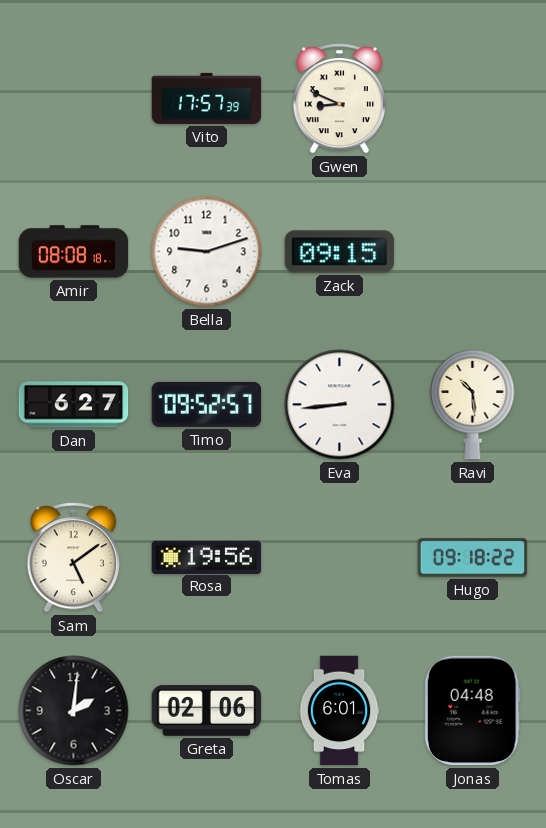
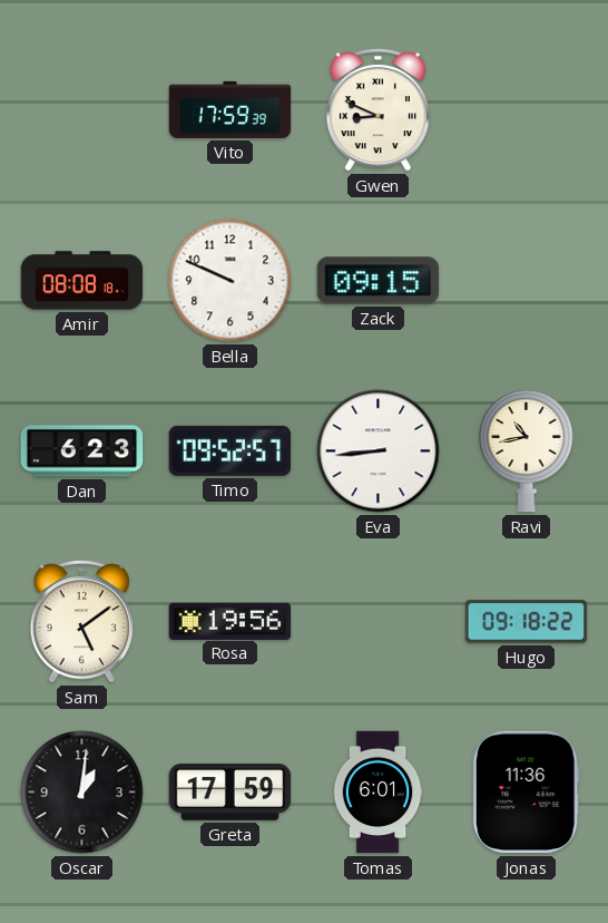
Vito: 17:57 -> 17:59 (231, 109)
Bella: 9:12 -> 9:49 (231, 281)
Dan: 6:27 -> 6:23 (82, 451)
Ravi: 10:29 -> 10:43 (527, 450)
Oscar: 2:01 -> 1:01 (82, 793)
Greta: 02:06 -> 17:59 (231, 793)
Jonas: 04:48 -> 11:36 (526, 793)
